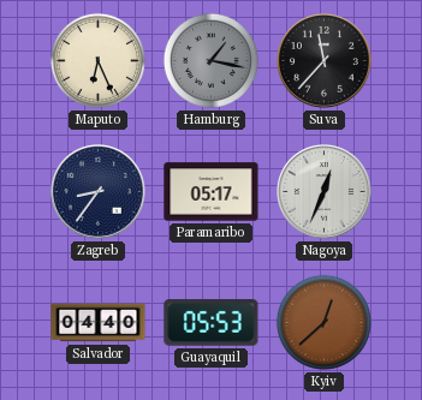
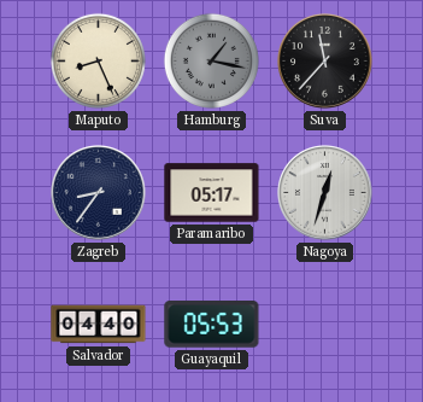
Maputo: 6:26 -> 8:26 (98, 60)
Nagoya: 12:34 -> 12:33 (325, 193)
Kyiv: 12:38 -> none (323, 322)
